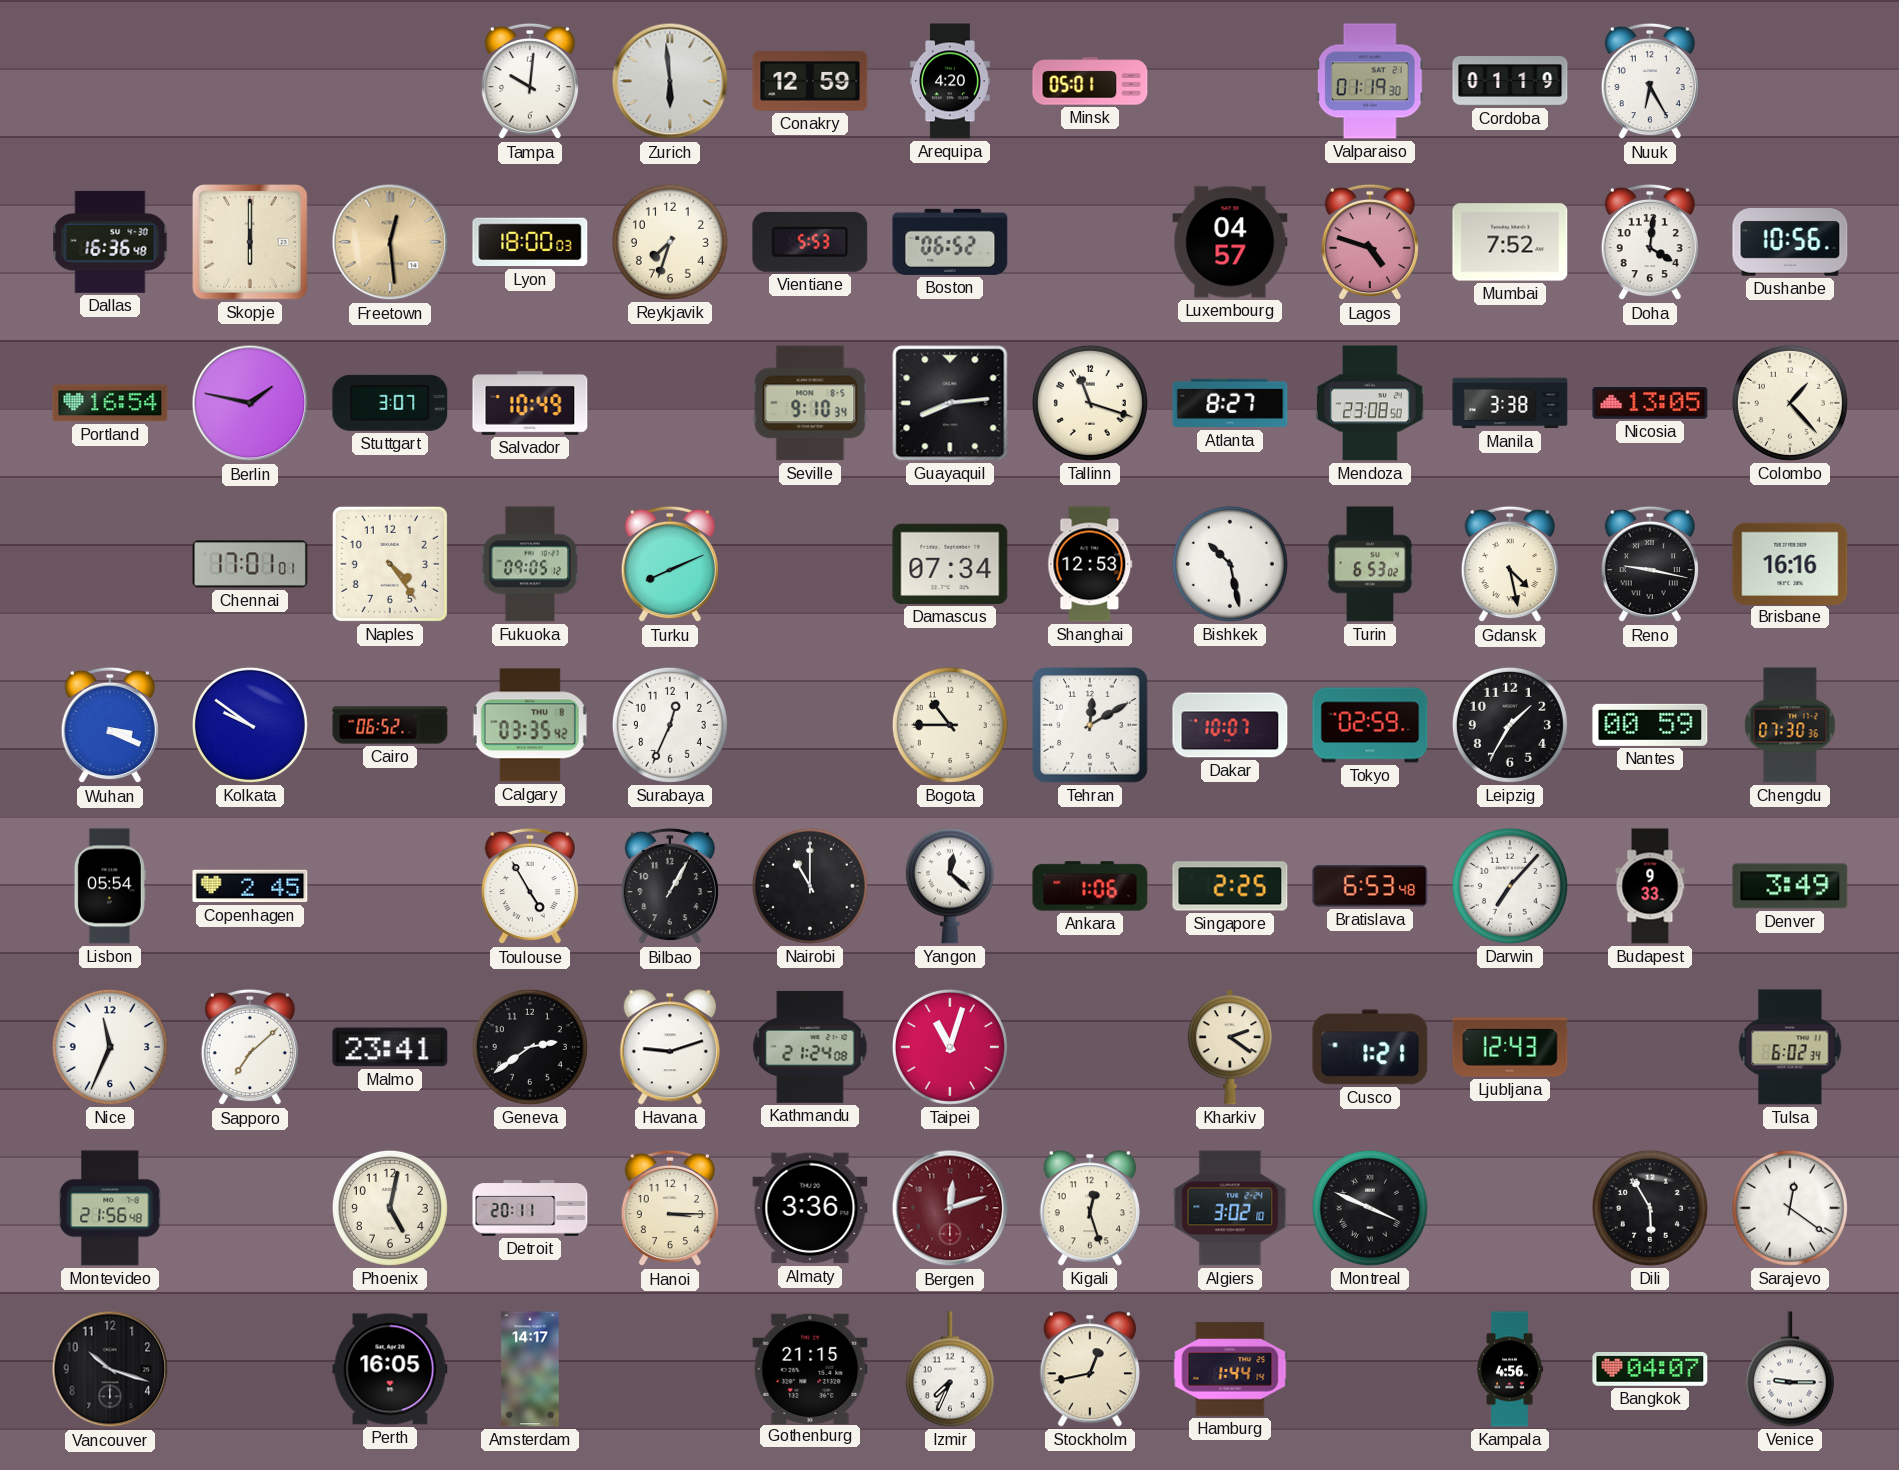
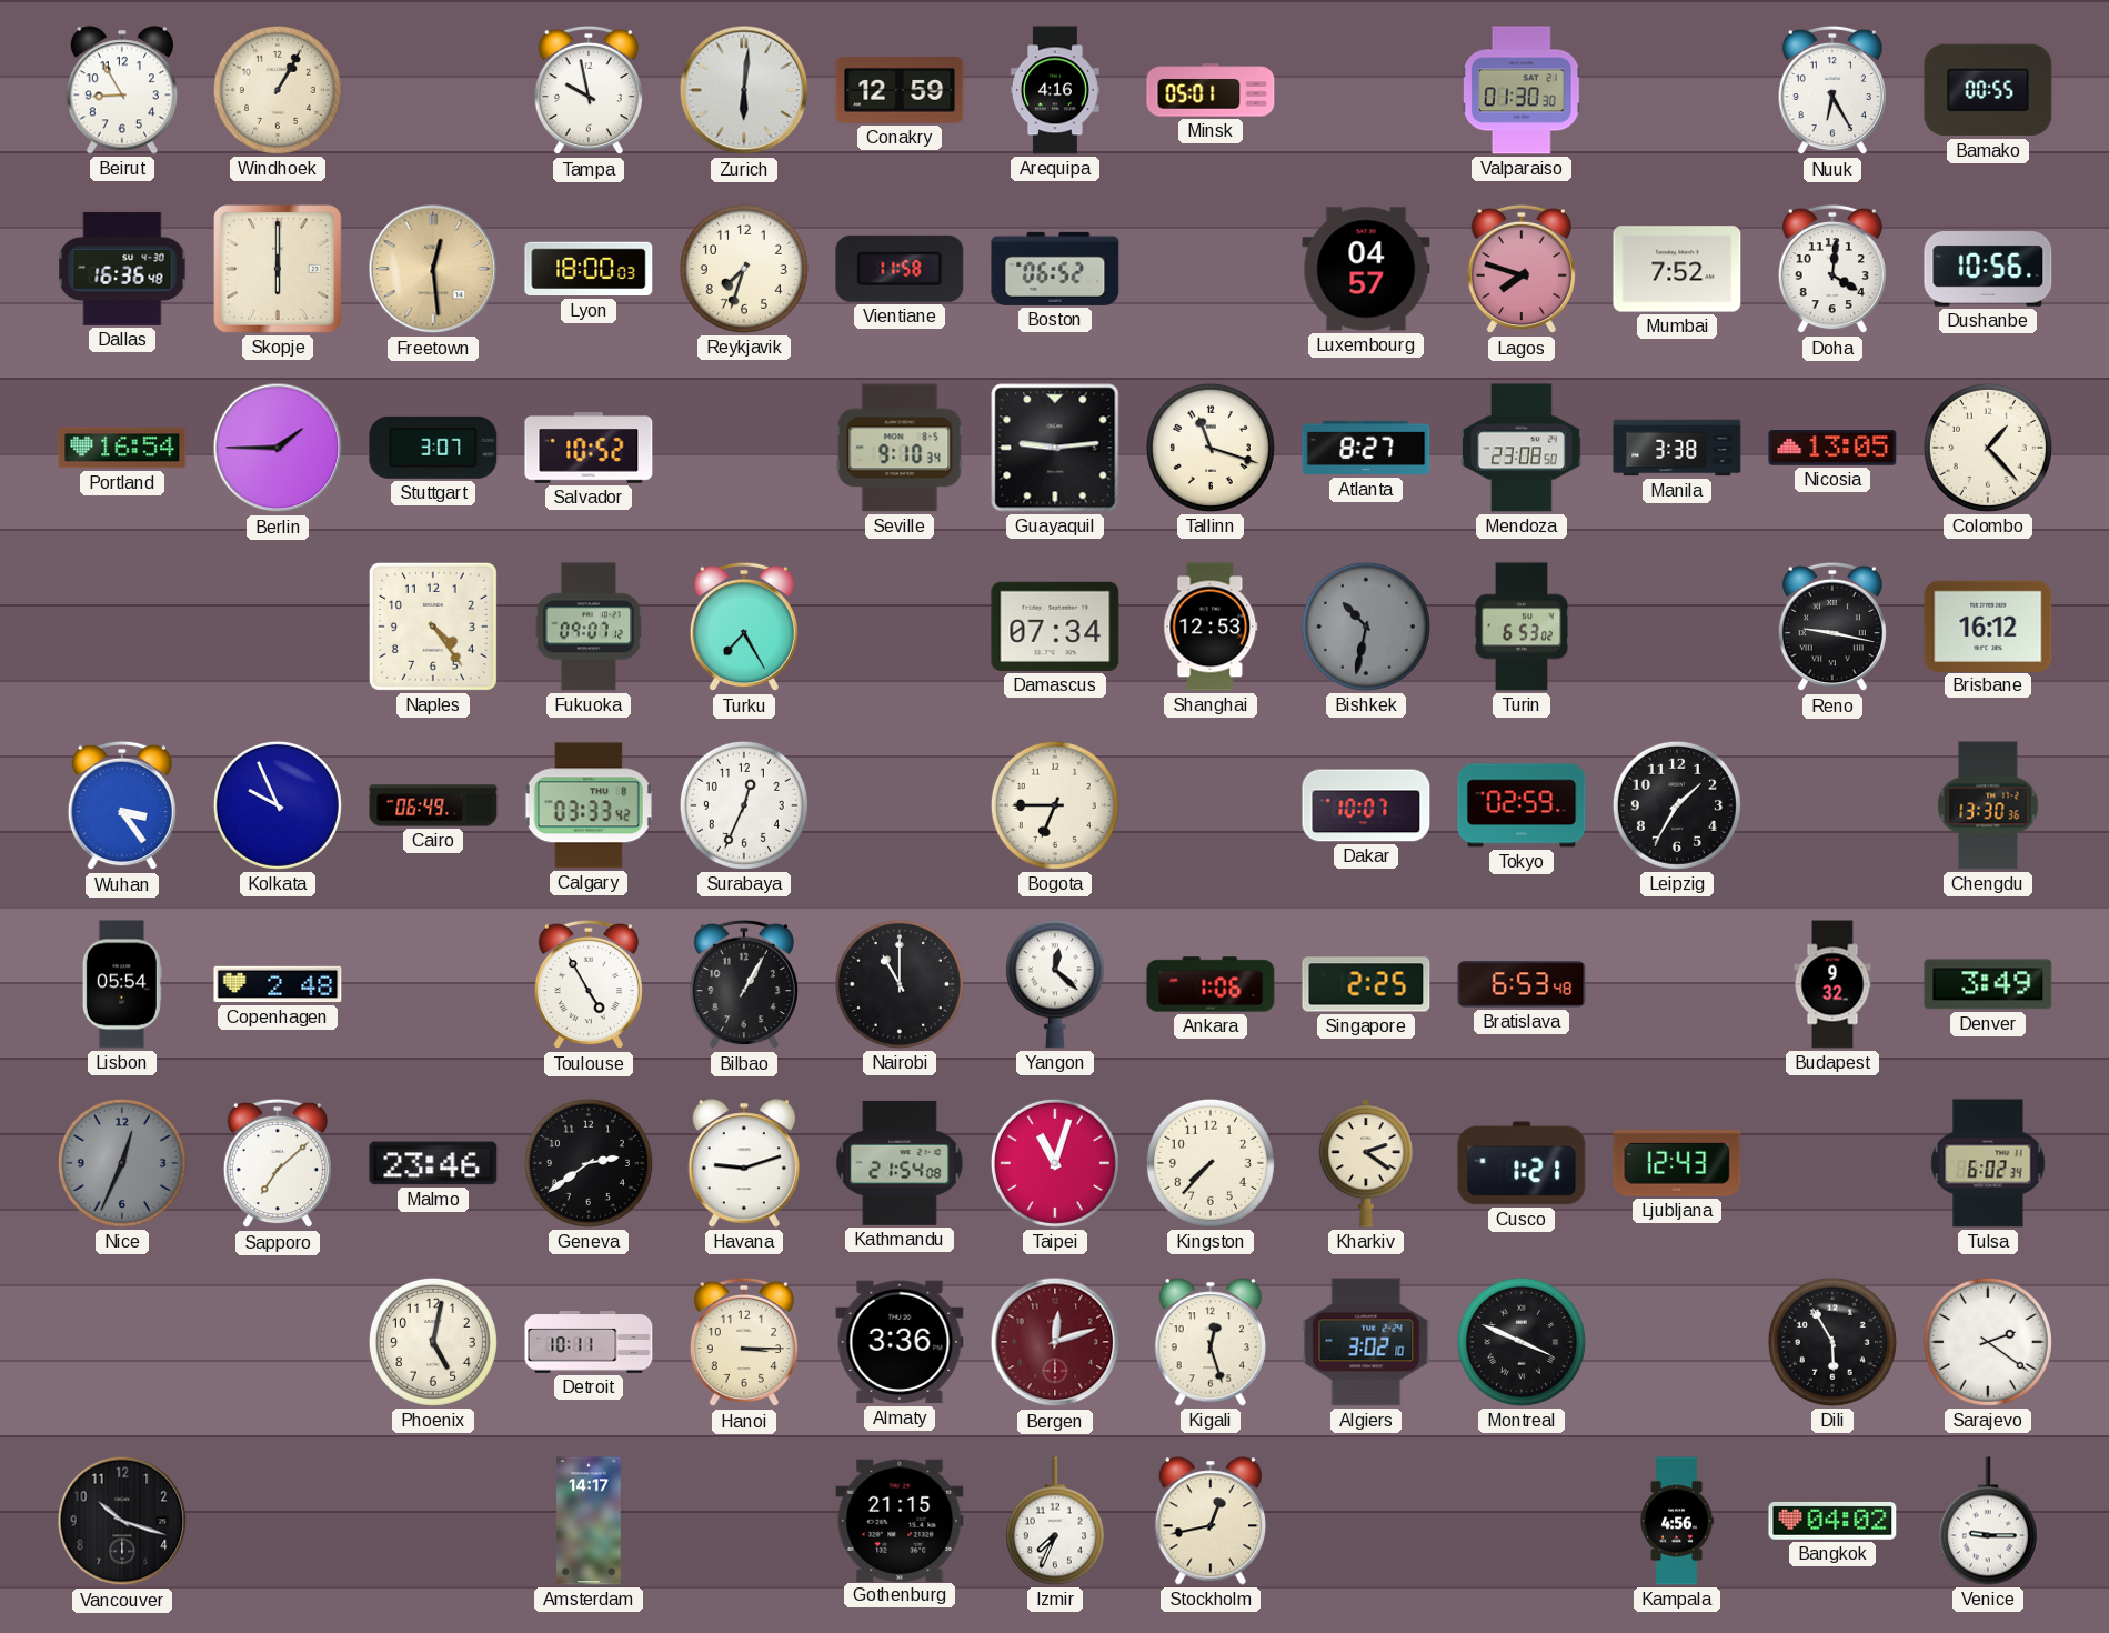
Beirut: none -> 8:55 (122, 90)
Windhoek: none -> 1:05 (278, 90)
Tampa: 10:01 -> 9:58 (589, 90)
Zurich: 5:59 -> 6:01 (744, 90)
Arequipa: 4:20 -> 4:16 (1055, 90)
Valparaiso: 01:19 -> 01:30 (1522, 90)
Cordoba: 01:19 -> none (1510, 81)
Bamako: none -> 00:55 (1988, 90)
Vientiane: 5:53 -> 11:58 (900, 269)
Lagos: 4:48 -> 7:48 (1522, 269)
Berlin: 1:47 -> 1:45 (278, 448)
Salvador: 10:49 -> 10:52 (589, 449)
Guayaquil: 8:14 -> 9:14 (1055, 448)
Chennai: 17:01 -> none (250, 564)
Fukuoka: 09:05 -> 09:07 (589, 627)
Turku: 8:11 -> 7:25 (744, 627)
Bishkek: 10:28 -> 10:32 (1366, 627)
Bishkek dial: white -> grey (1366, 627)
Gdansk: 4:28 -> none (1510, 564)
Brisbane: 16:16 -> 16:12 (1988, 625)
Wuhan: 3:19 -> 3:24 (122, 805)
Kolkata: 9:51 -> 9:56 (278, 805)
Cairo: 06:52 -> 06:49 (433, 805)
Calgary: 03:35 -> 03:33 (589, 805)
Bogota: 10:45 -> 6:45 (1055, 805)
Tehran: 12:10 -> none (1090, 725)
Nantes: 00:59 -> none (1650, 725)
Chengdu: 07:30 -> 13:30 (1988, 805)
Copenhagen: 2:45 -> 2:48 (278, 984)
Darwin: 7:07 -> none (1510, 886)
Budapest: 9:33 -> 9:32 (1832, 984)
Nice: 11:34 -> 12:34 (122, 1163)
Nice dial: white -> grey (122, 1163)
Malmo: 23:41 -> 23:46 (433, 1163)
Kathmandu: 21:24 -> 21:54 (900, 1163)
Kingston: none -> 7:37 (1211, 1163)
Montevideo: 21:56 -> none (110, 1208)
Detroit: 20:11 -> 10:11 (589, 1343)
Sarajevo: 12:21 -> 2:21 (1988, 1342)
Perth: 16:05 -> none (390, 1369)
Hamburg: 1:44 -> none (1230, 1369)
Bangkok: 04:07 -> 04:02 (1832, 1521)
